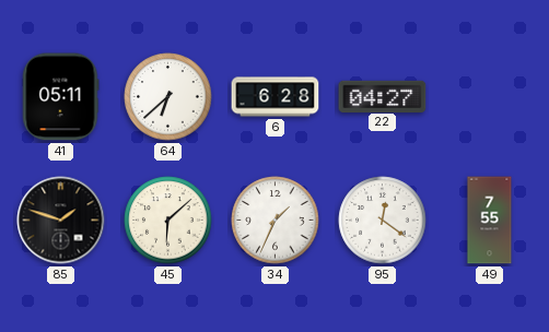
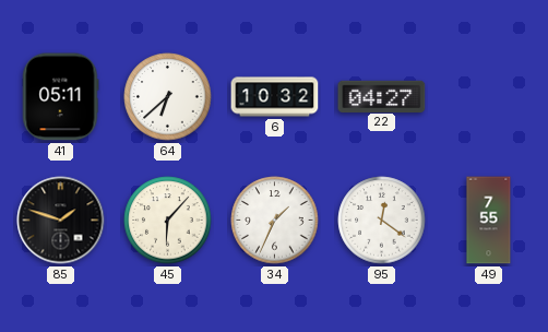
6: 6:28 -> 10:32 (275, 97)
45: 6:08 -> 6:07 (168, 221)
